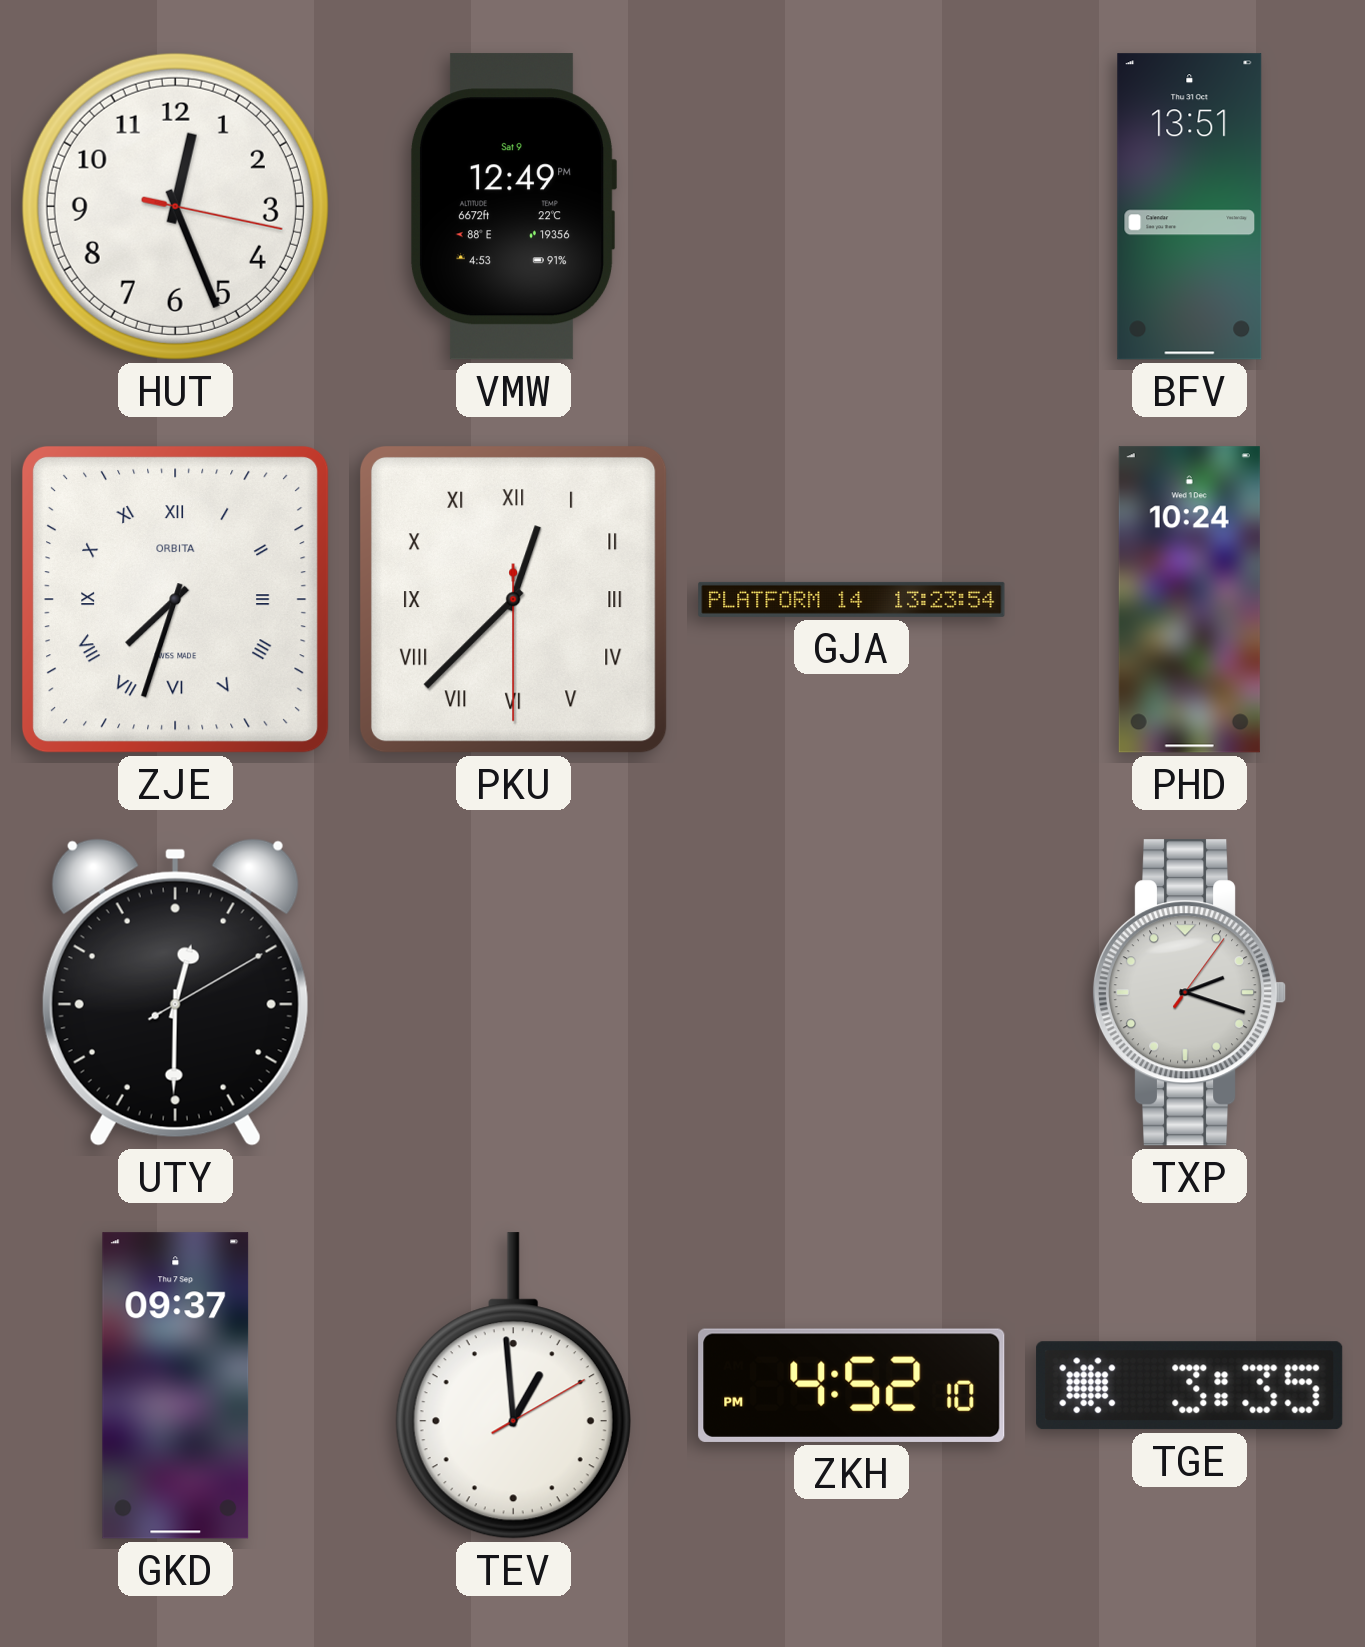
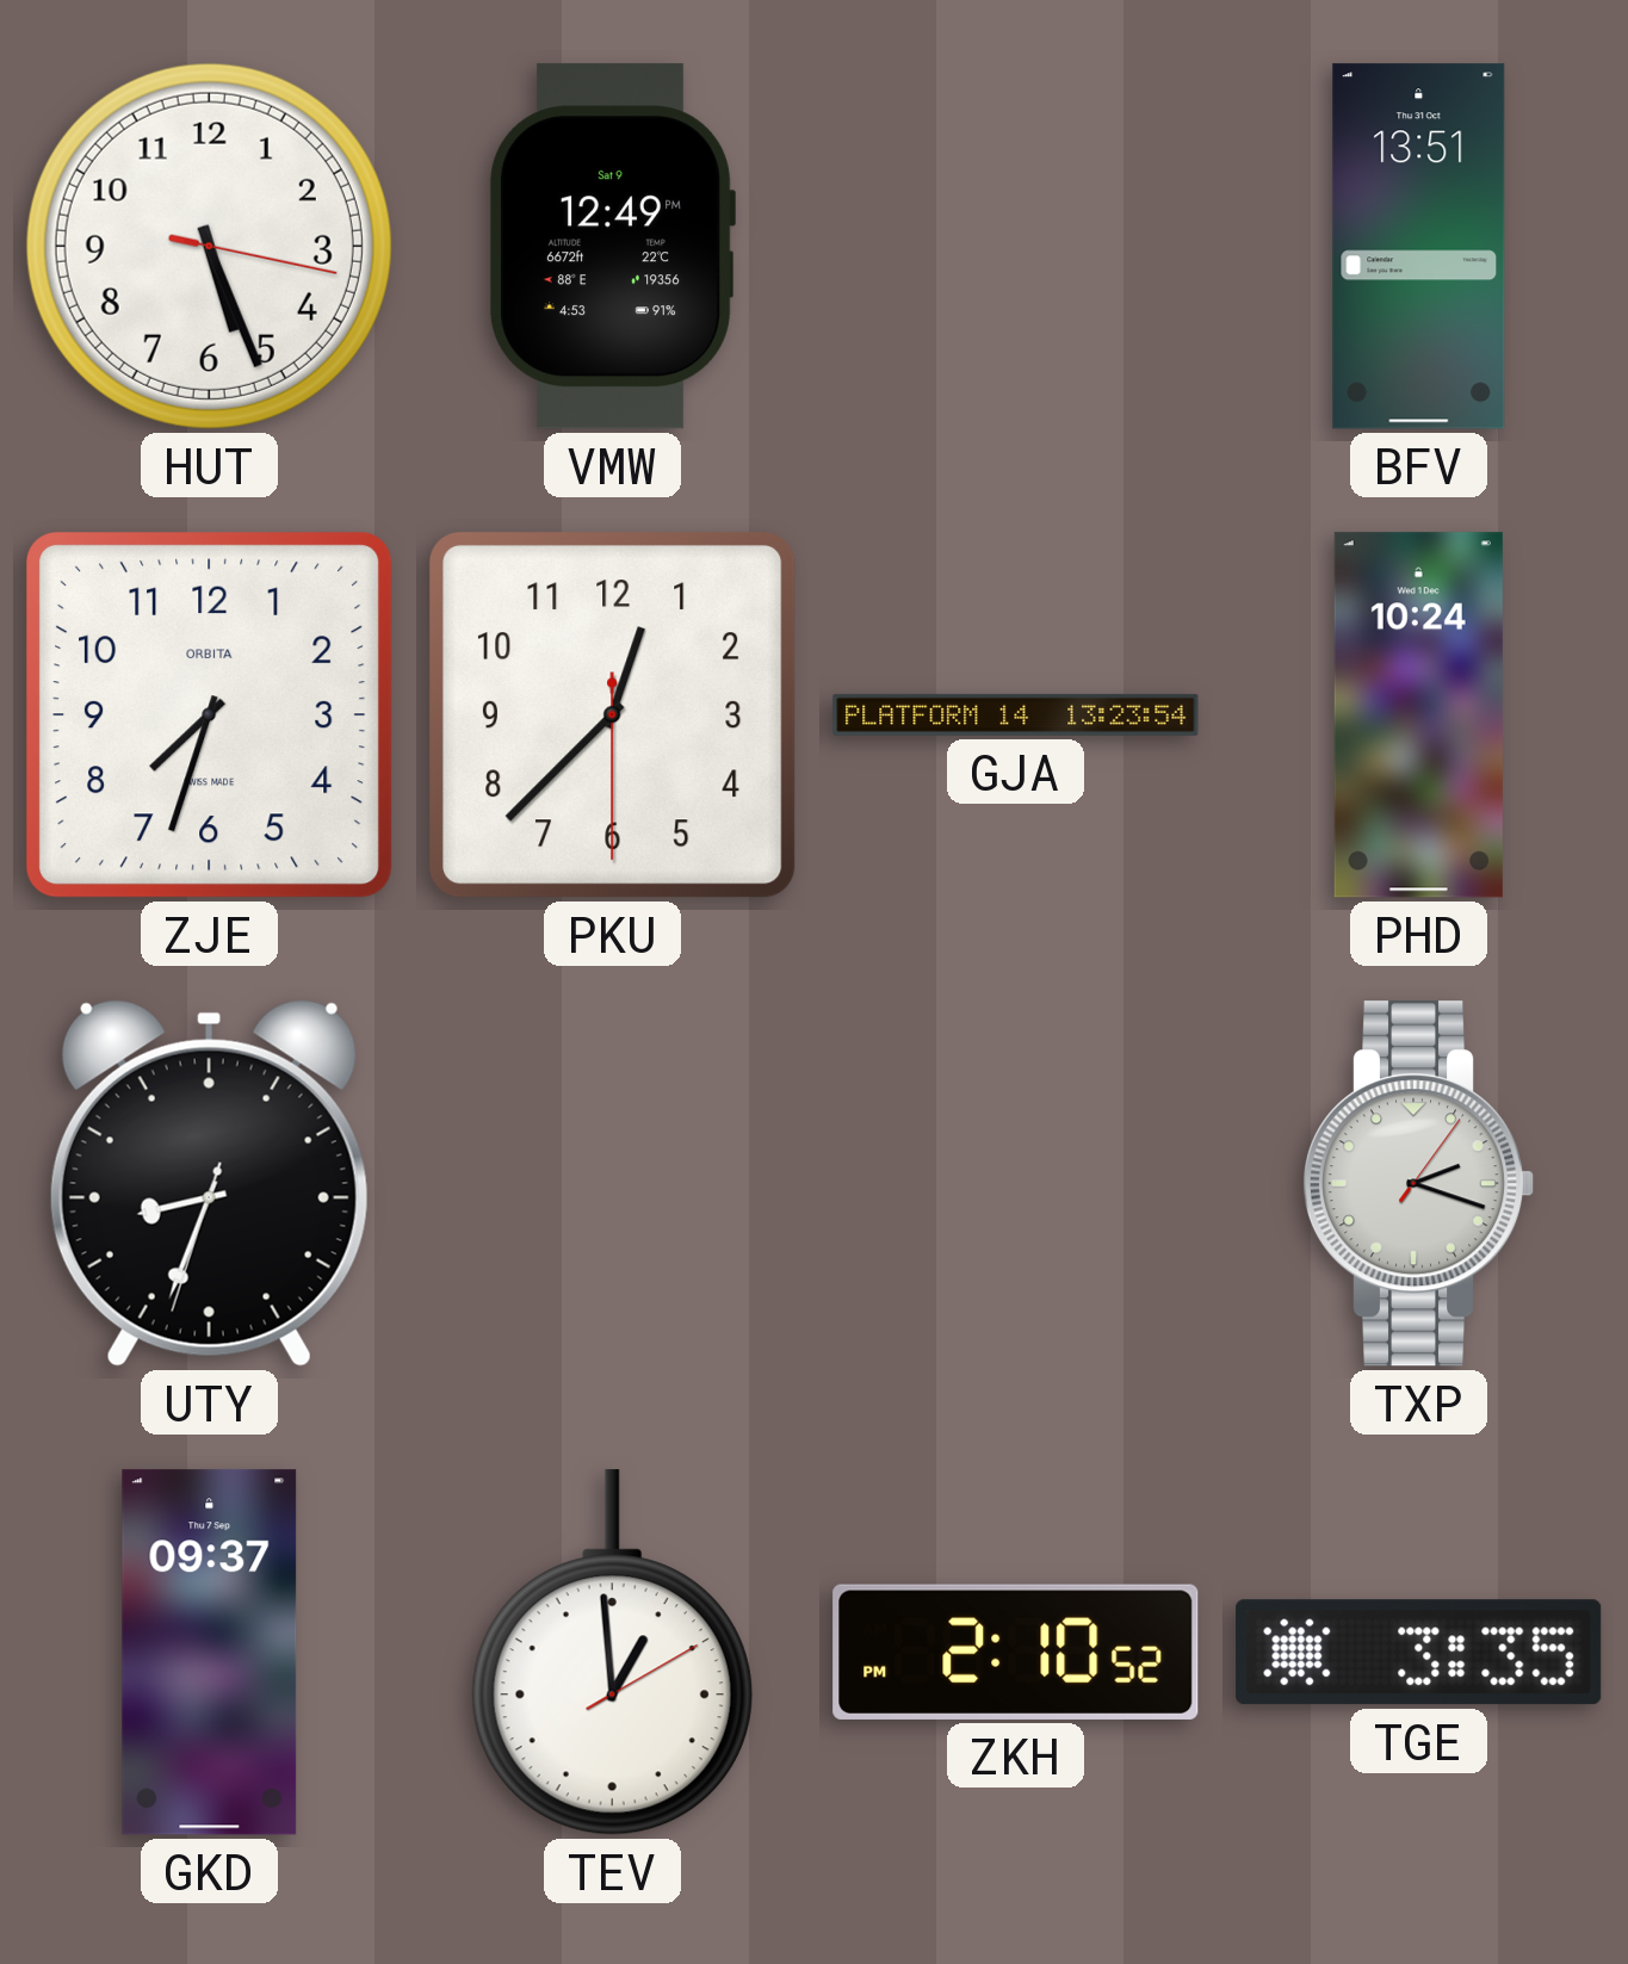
HUT: 12:26 -> 5:26 (209, 246)
ZJE numerals: Roman -> Arabic (209, 714)
PKU numerals: Roman -> Arabic (612, 714)
UTY: 12:30 -> 8:33 (209, 1183)
ZKH: 4:52 -> 2:10 (1016, 1652)
